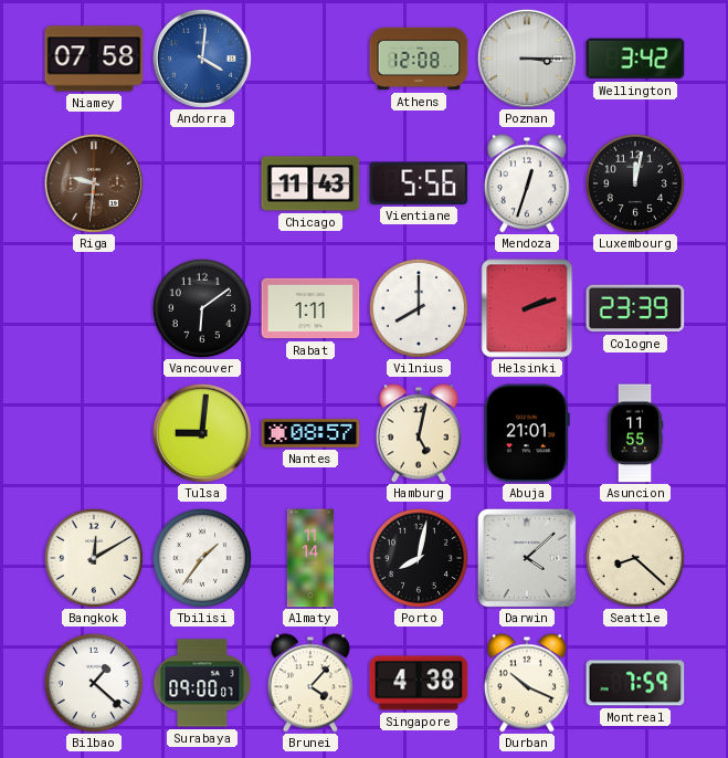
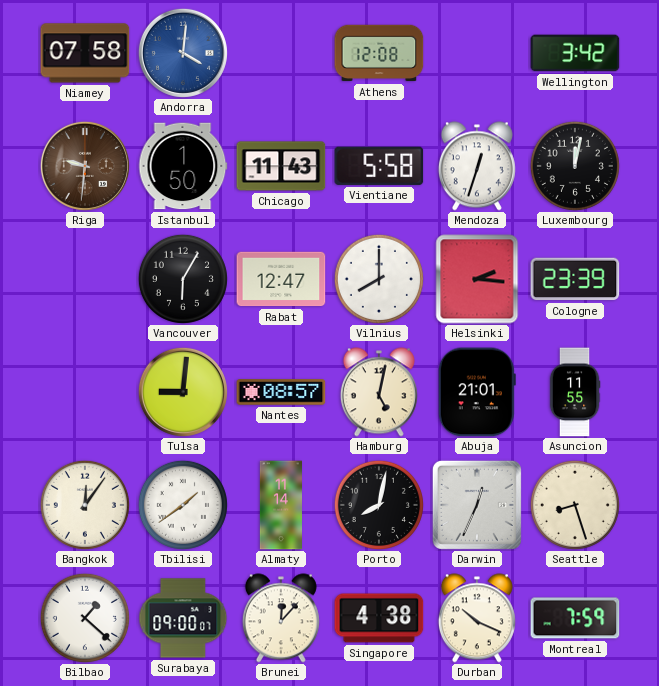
Poznan: 3:15 -> none (527, 59)
Istanbul: none -> 1:50 (183, 166)
Vientiane: 5:56 -> 5:58 (379, 166)
Vancouver: 6:09 -> 6:05 (183, 279)
Rabat: 1:11 -> 12:47 (281, 279)
Helsinki: 2:12 -> 2:16 (477, 279)
Bangkok: 12:10 -> 12:06 (85, 505)
Tbilisi: 1:36 -> 1:39 (183, 505)
Darwin: 4:08 -> 12:34 (477, 505)
Seattle: 8:22 -> 8:27 (575, 505)
Brunei: 4:07 -> 12:07 (281, 618)
